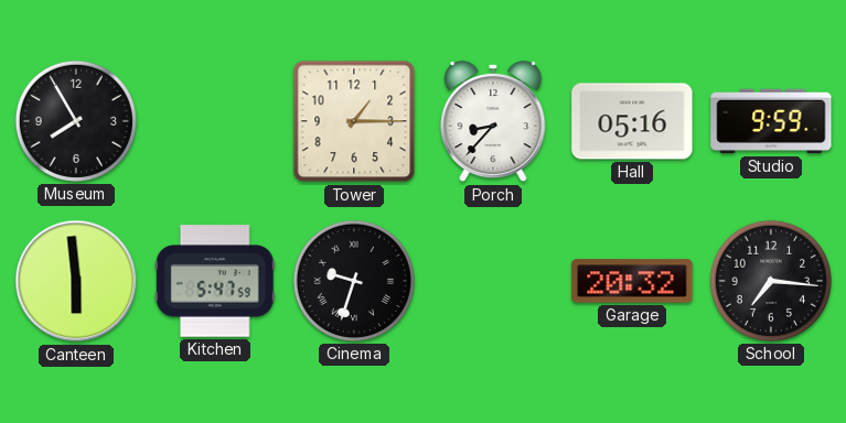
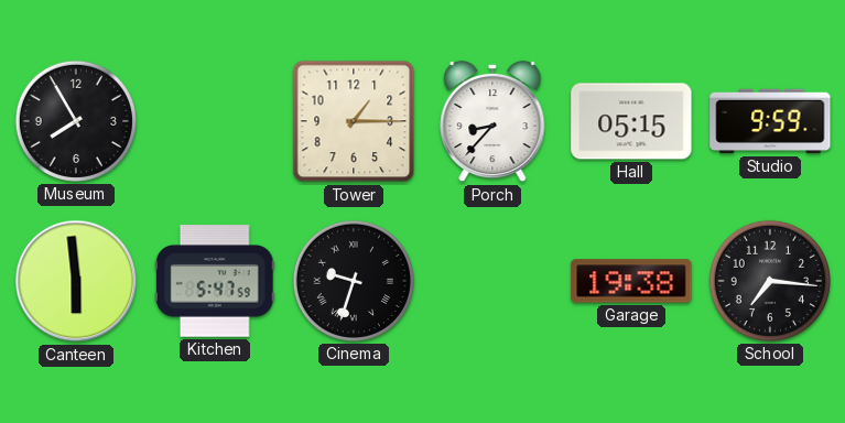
Hall: 05:16 -> 05:15 (631, 121)
Garage: 20:32 -> 19:38 (631, 281)
